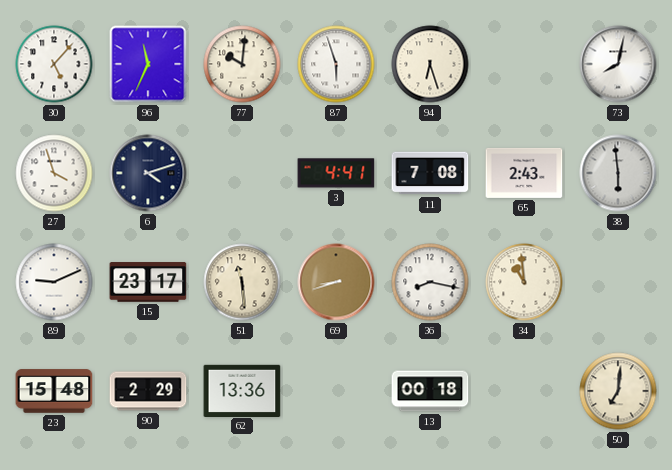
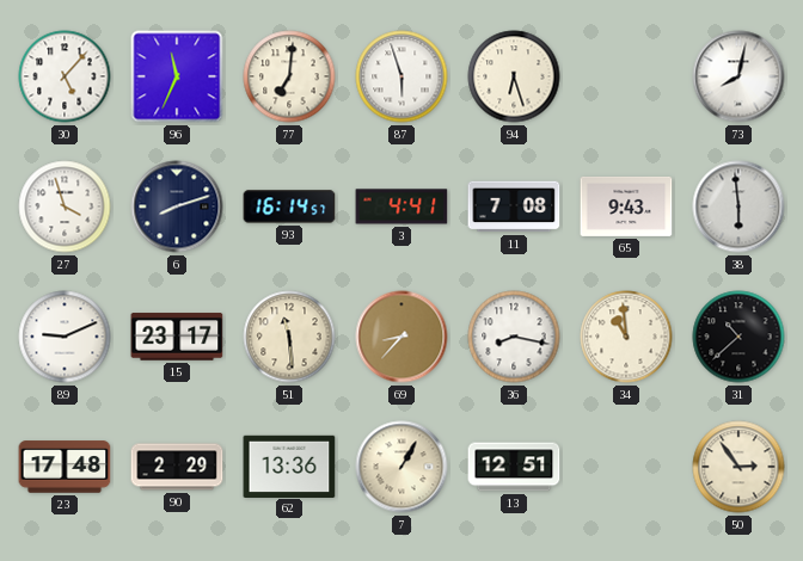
77: 10:01 -> 7:01 (289, 76)
6: 4:12 -> 8:12 (177, 206)
93: none -> 16:14 (289, 206)
65: 2:43 -> 9:43 (626, 206)
69: 8:42 -> 8:37 (401, 337)
31: none -> 10:38 (738, 337)
23: 15:48 -> 17:48 (65, 467)
7: none -> 1:05 (401, 467)
13: 00:18 -> 12:51 (514, 467)
50: 7:01 -> 2:54 (738, 467)
